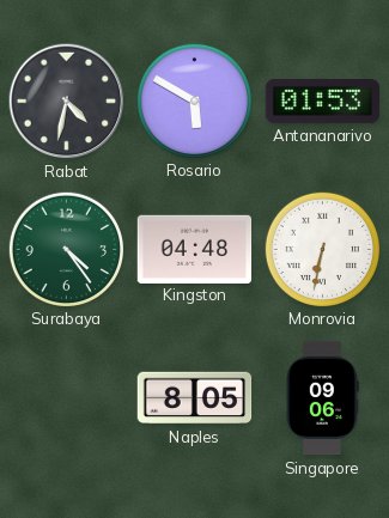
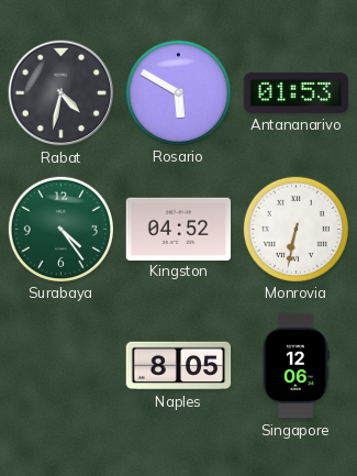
Kingston: 04:48 -> 04:52 (179, 229)
Singapore: 09:06 -> 12:06 (297, 366)
